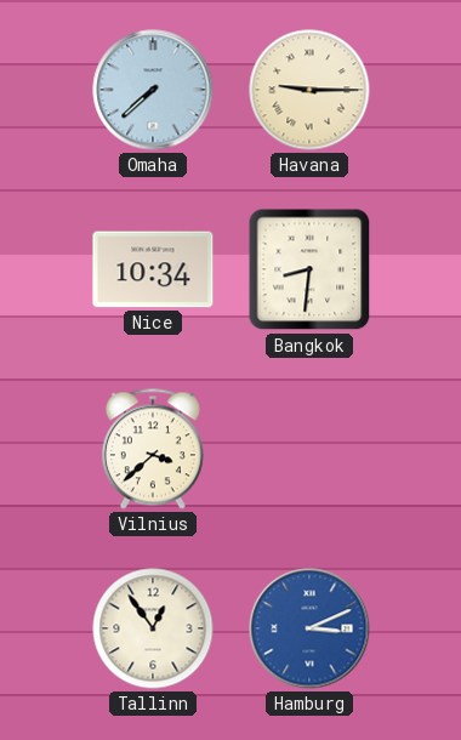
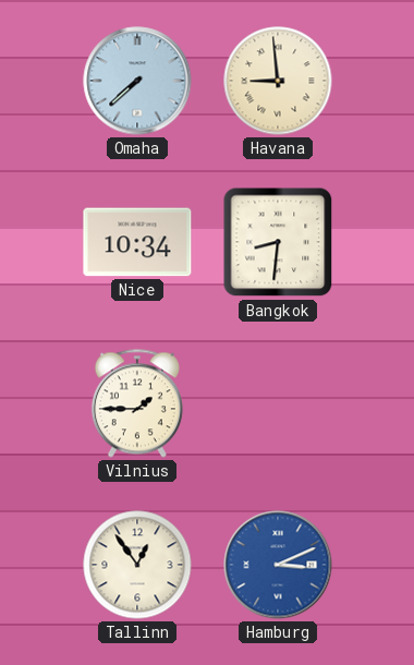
Havana: 9:15 -> 8:59 (278, 81)
Vilnius: 3:38 -> 1:45 (137, 403)
